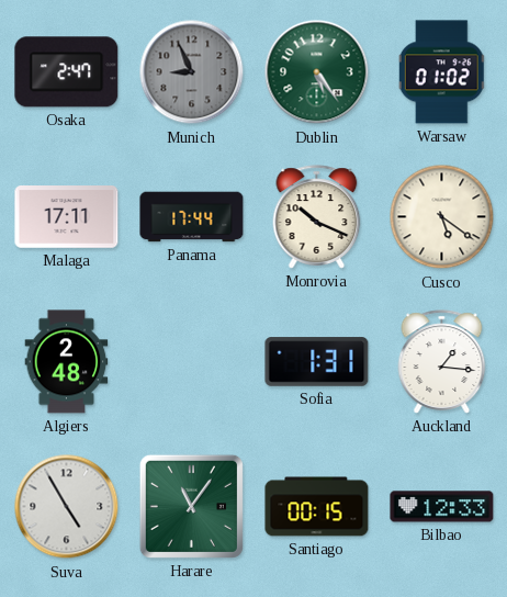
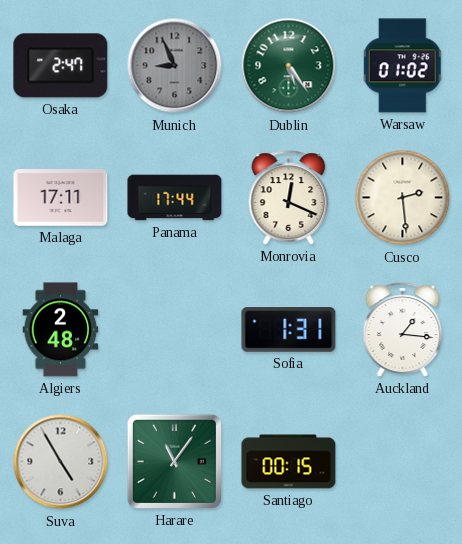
Monrovia: 10:19 -> 12:19 (289, 198)
Cusco: 5:21 -> 2:29 (403, 198)
Bilbao: 12:33 -> none (442, 507)
